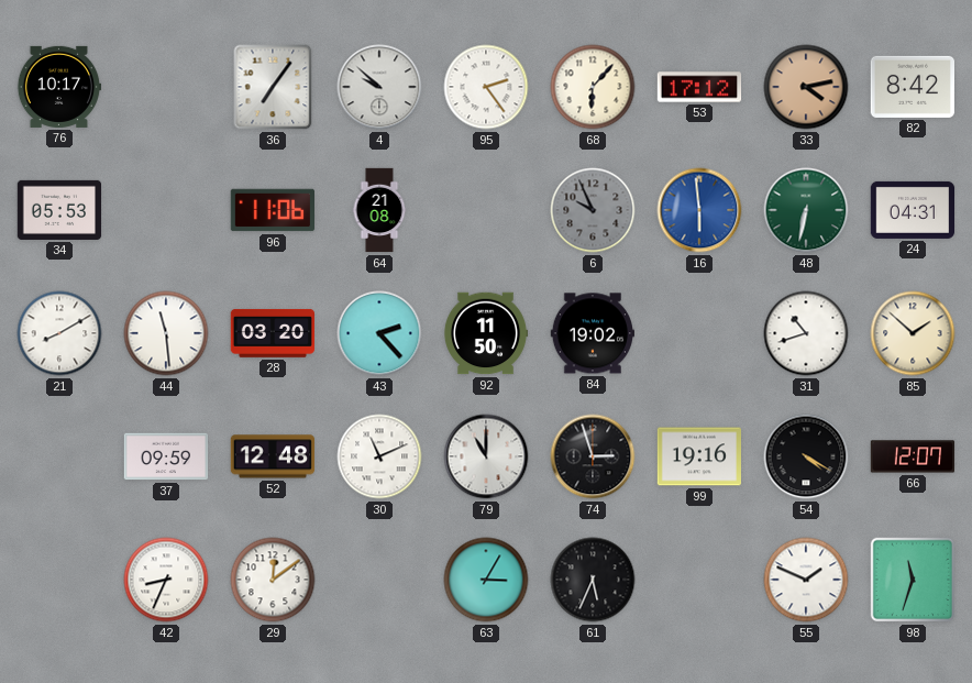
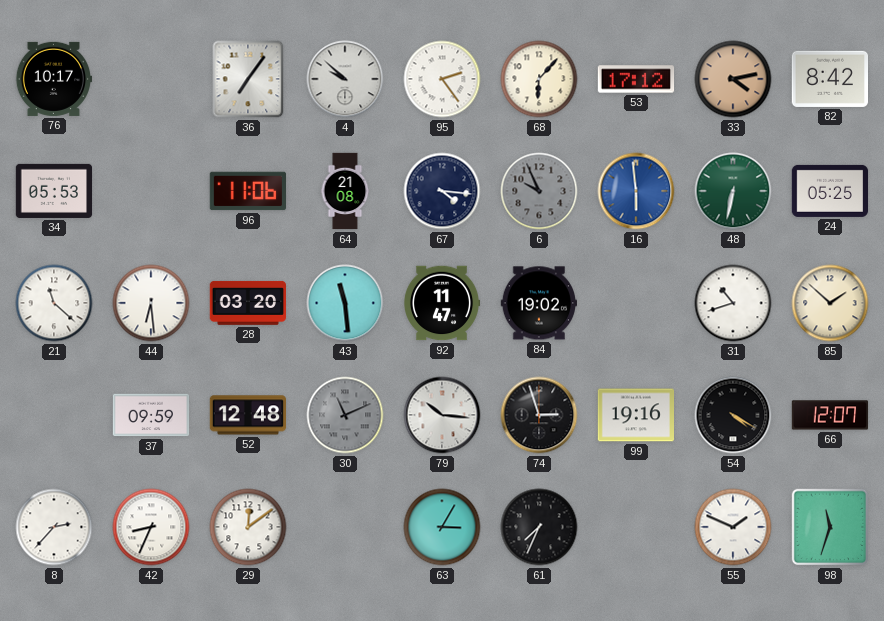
67: none -> 4:16 (442, 191)
24: 04:31 -> 05:25 (830, 191)
21: 8:10 -> 11:22 (54, 303)
44: 11:29 -> 6:29 (151, 303)
43: 2:23 -> 11:29 (345, 303)
92: 11:50 -> 11:47 (442, 303)
30 dial: white -> grey (345, 415)
79: 11:00 -> 10:16 (442, 415)
8: none -> 2:37 (54, 527)
61: 5:34 -> 7:34 (539, 527)
